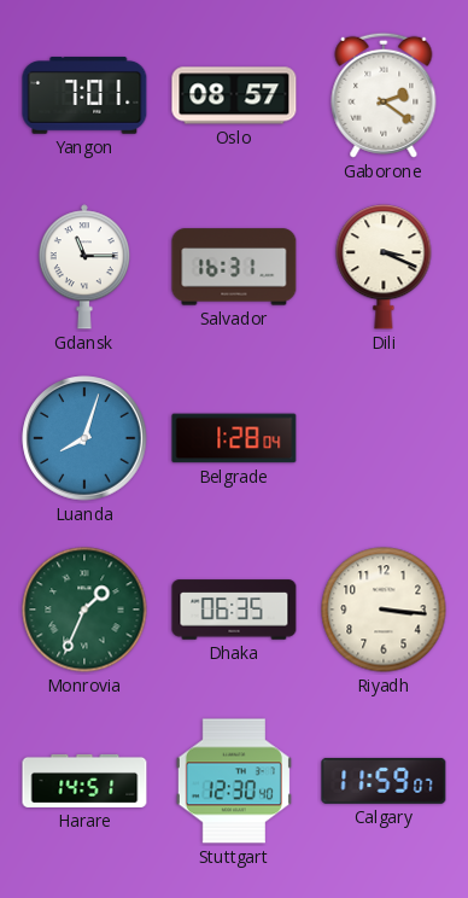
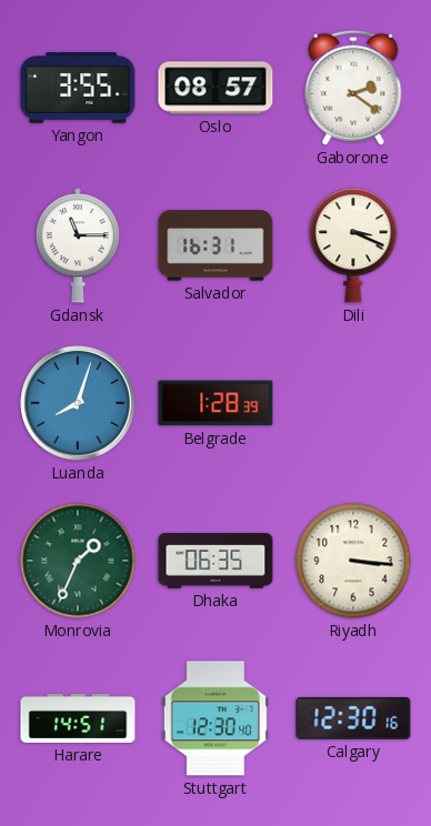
Yangon: 7:01 -> 3:55 (78, 88)
Belgrade: 1:28:04 -> 1:28:39 (215, 403)
Calgary: 11:59 -> 12:30 (353, 718)
